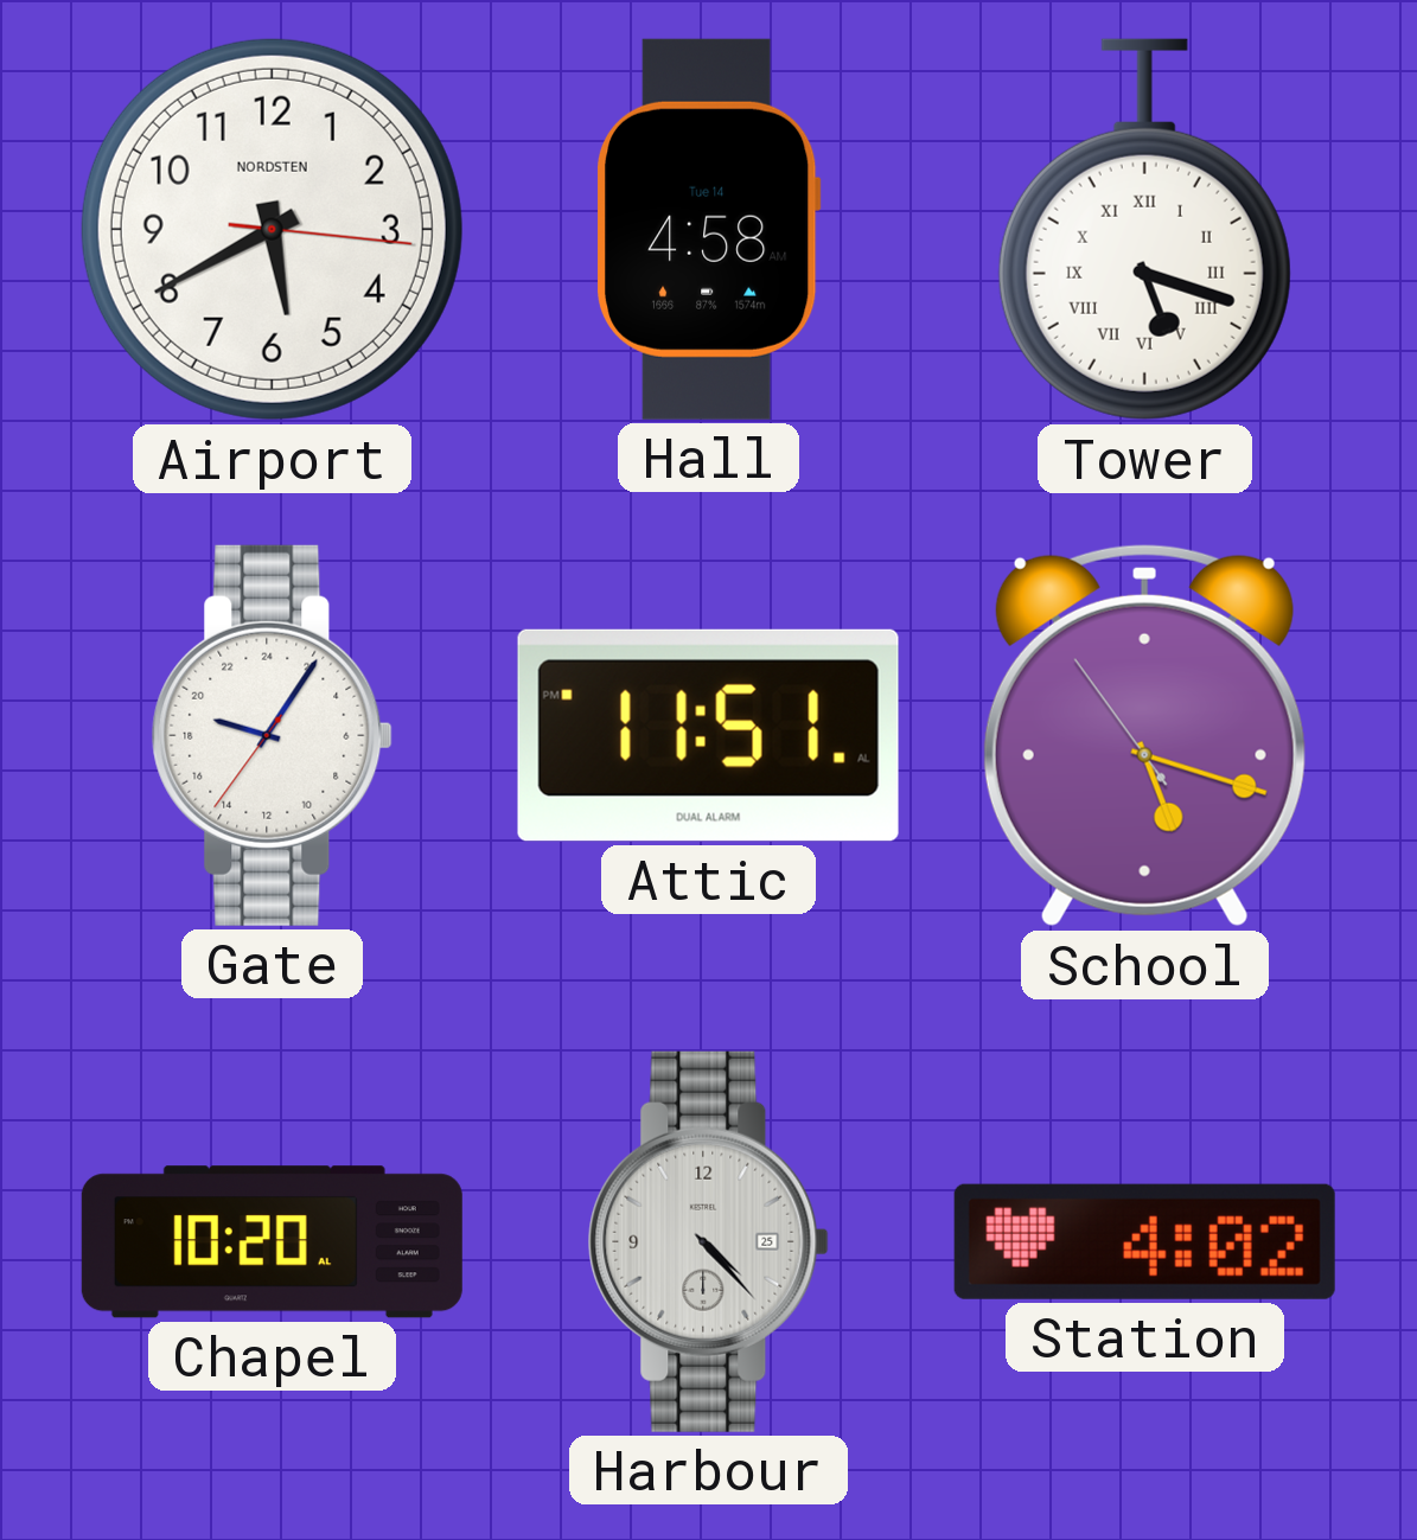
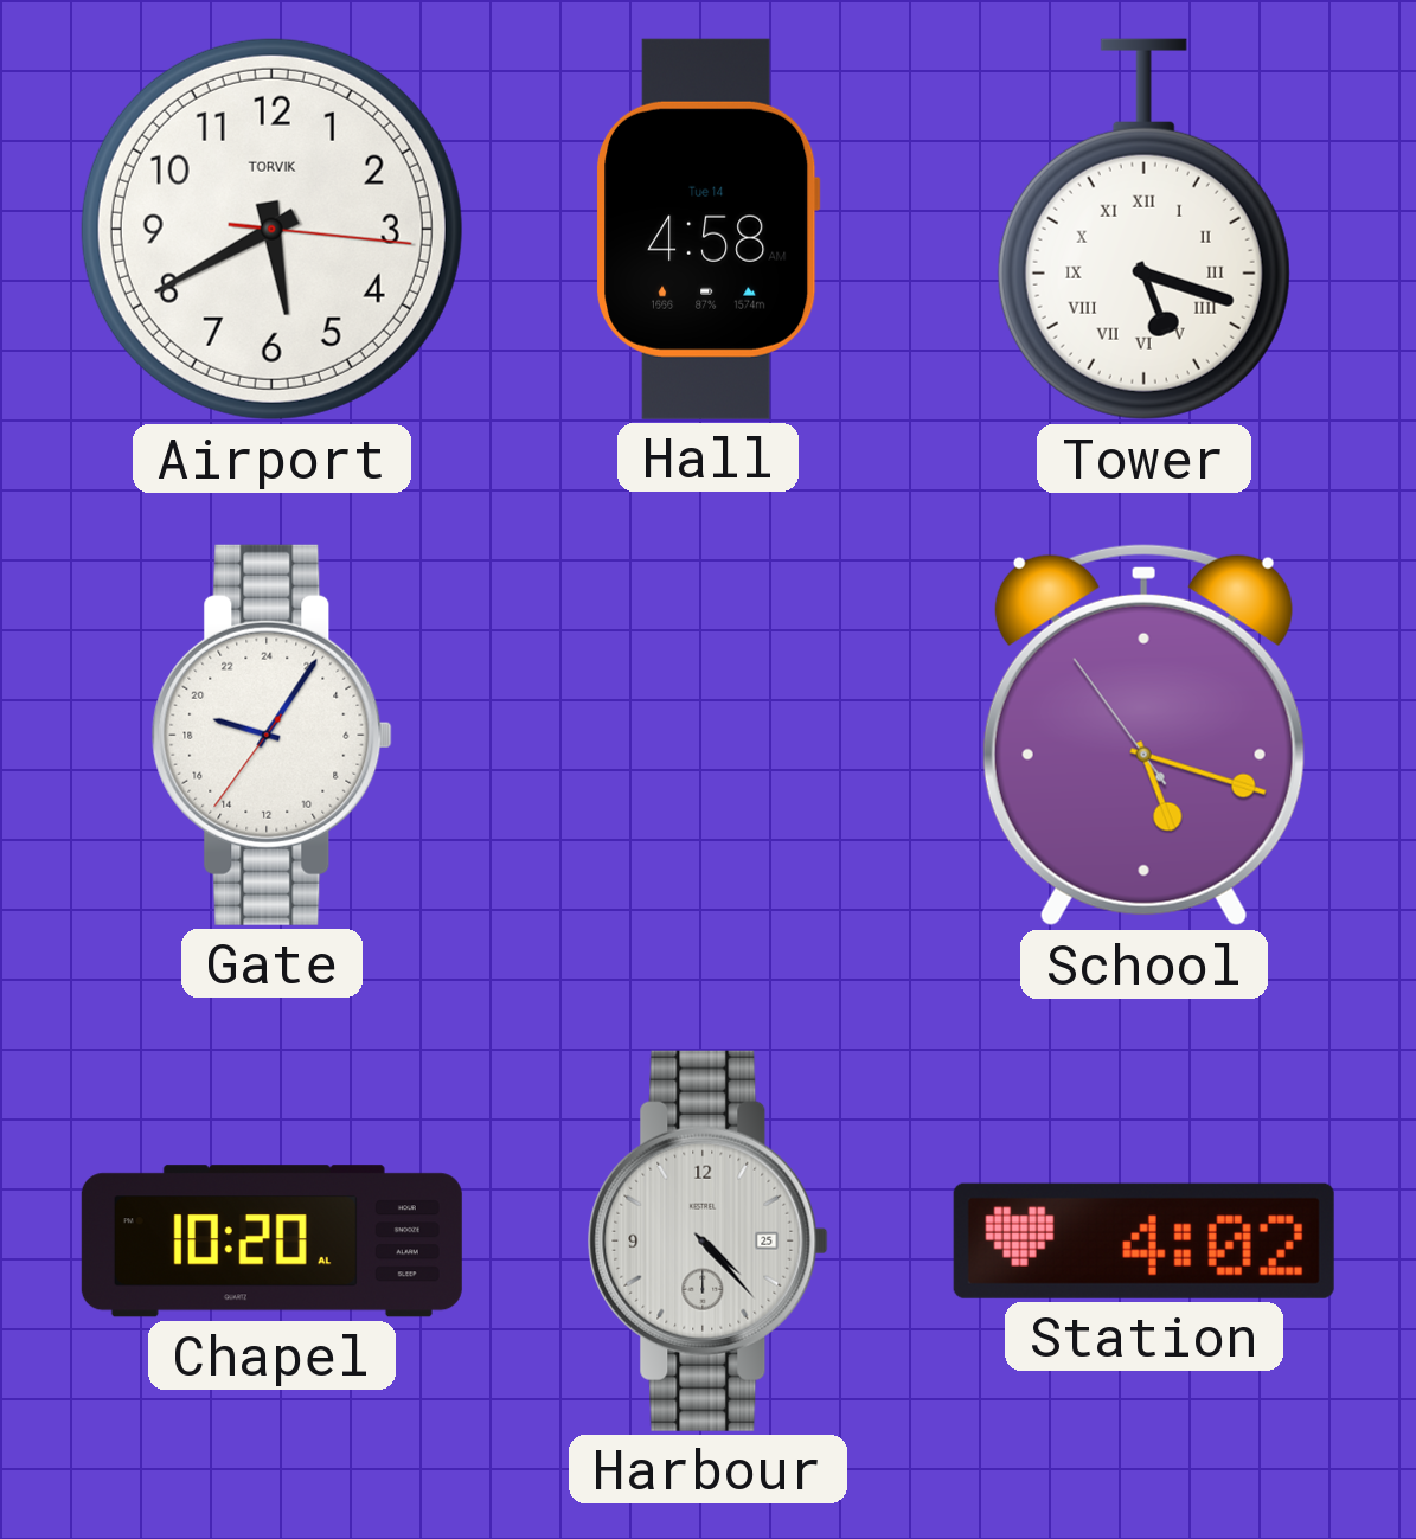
Airport brand: NORDSTEN -> TORVIK (271, 229)
Attic: 11:51 -> none (708, 735)
